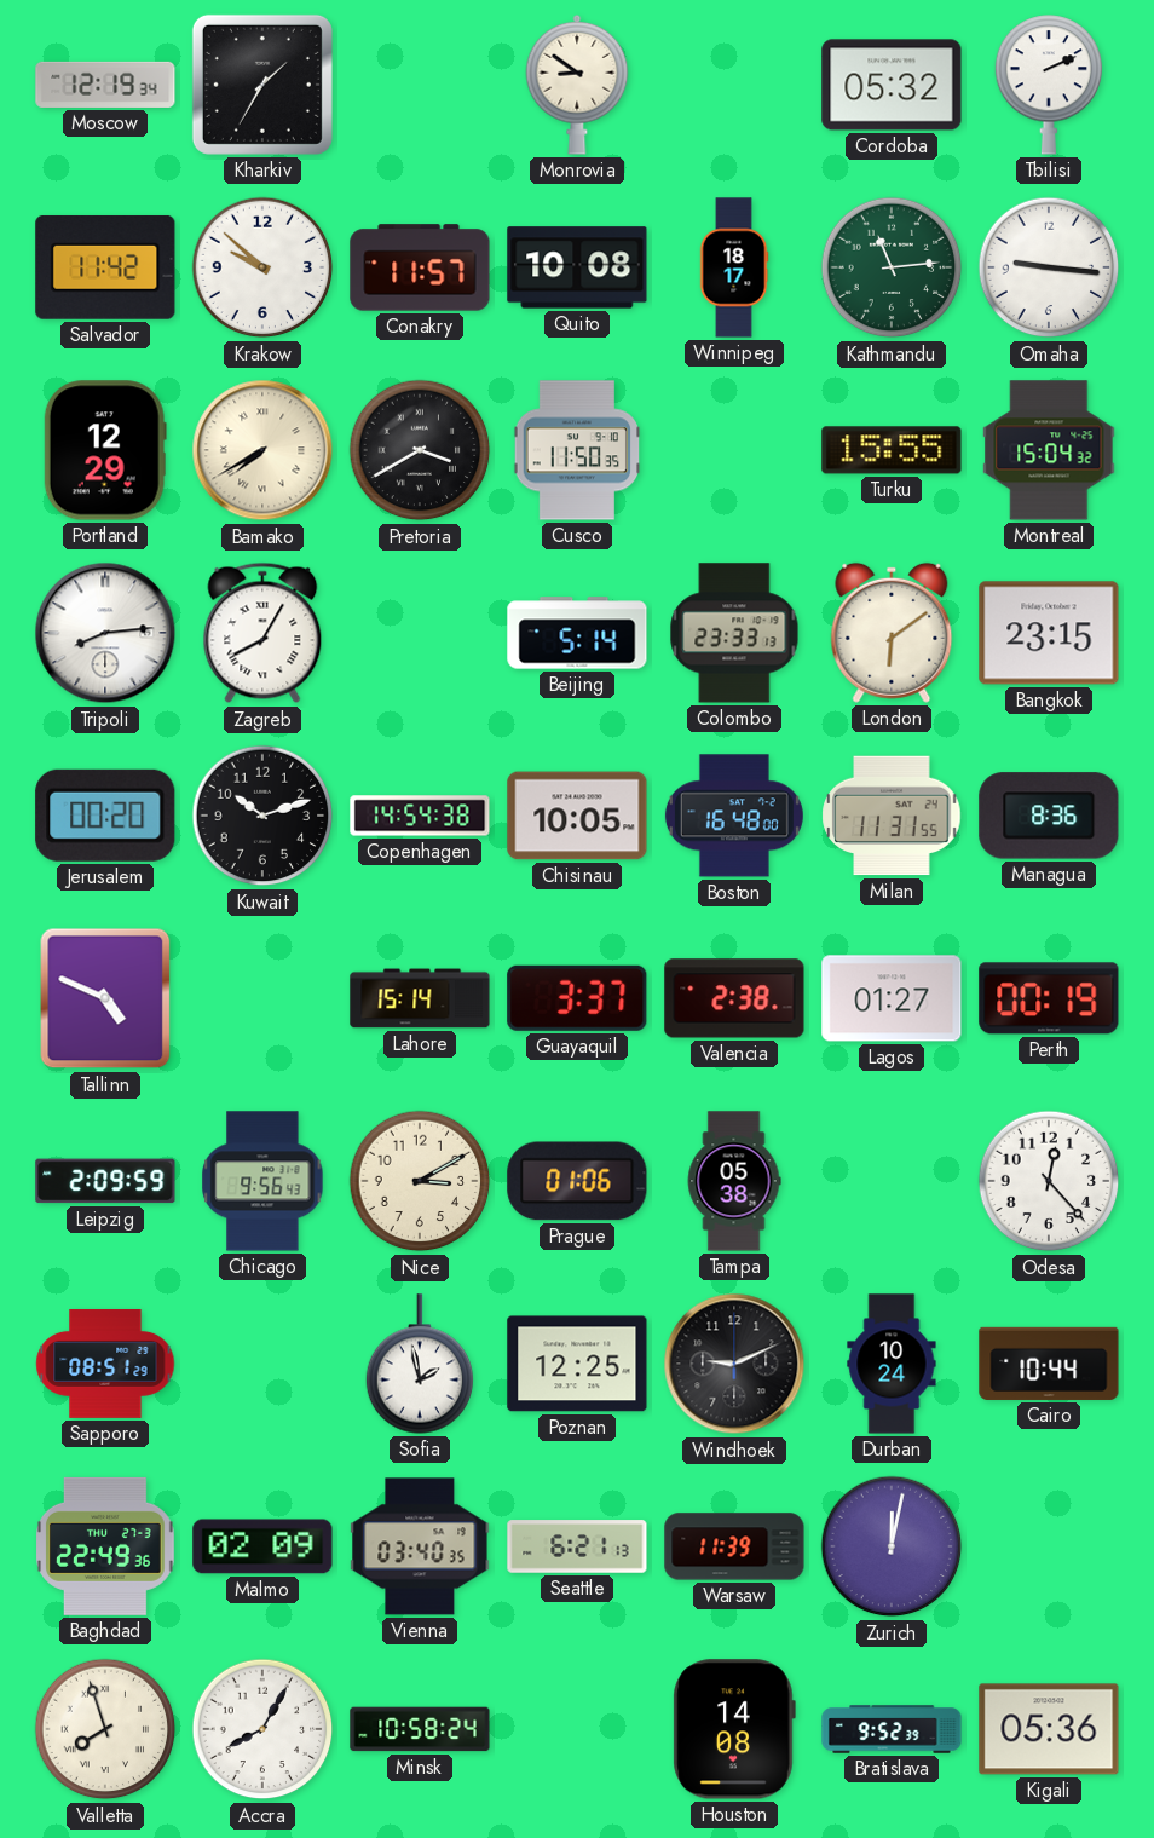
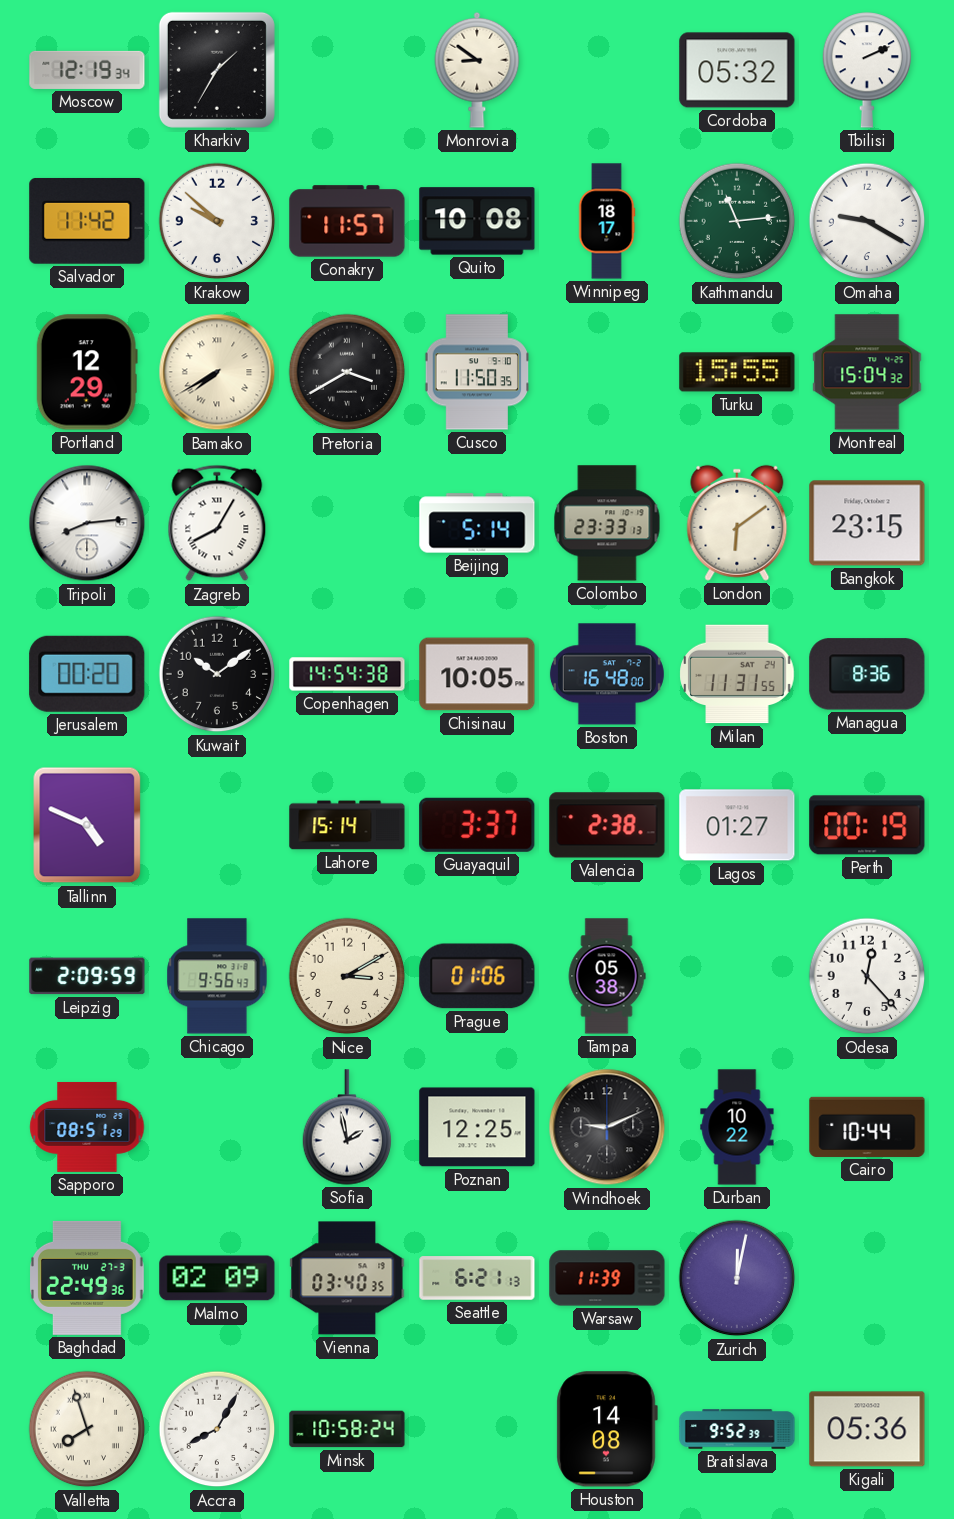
Omaha: 9:16 -> 9:20 (867, 221)
Kuwait: 10:12 -> 10:09 (217, 674)
Durban: 10:24 -> 10:22 (737, 1127)
